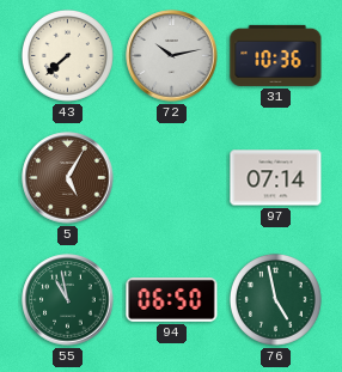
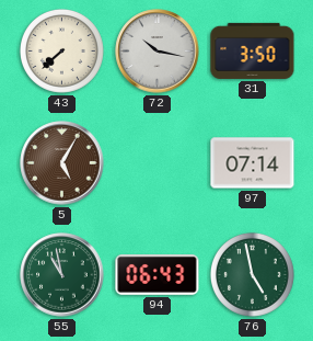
72: 10:13 -> 10:17 (158, 52)
31: 10:36 -> 3:50 (253, 50)
94: 06:50 -> 06:43 (158, 275)
